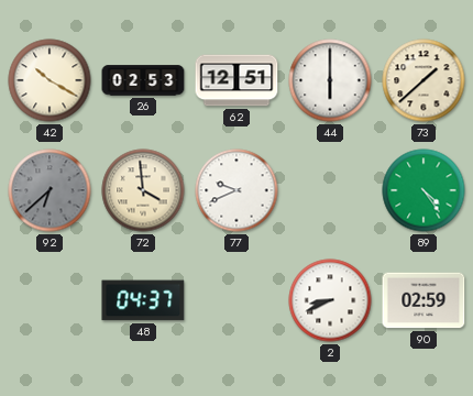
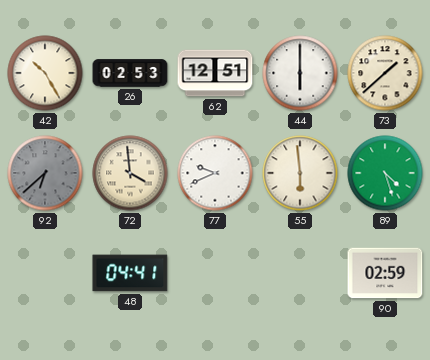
42: 10:20 -> 10:25 (45, 73)
55: none -> 5:59 (300, 173)
89: 4:24 -> 4:27 (385, 173)
48: 04:37 -> 04:41 (130, 273)
2: 8:41 -> none (330, 300)
